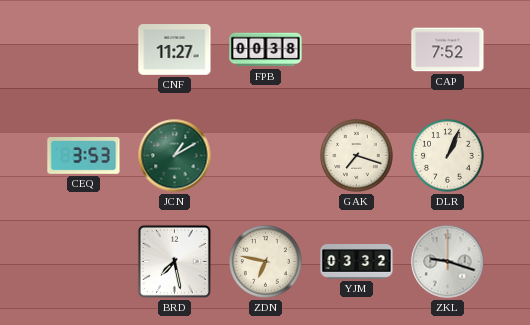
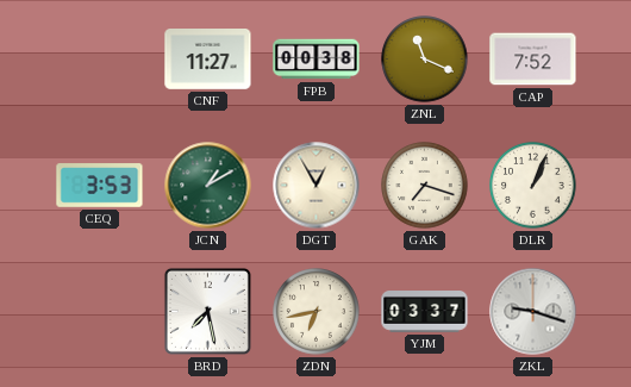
ZNL: none -> 11:19 (425, 60)
DGT: none -> 12:55 (317, 186)
ZDN: 6:47 -> 6:43 (317, 312)
YJM: 03:32 -> 03:37 (425, 312)
